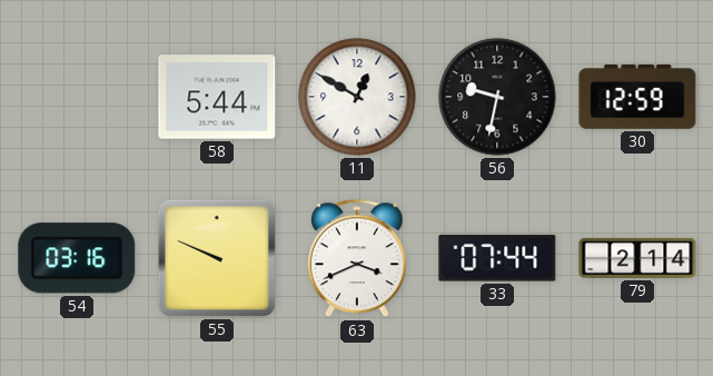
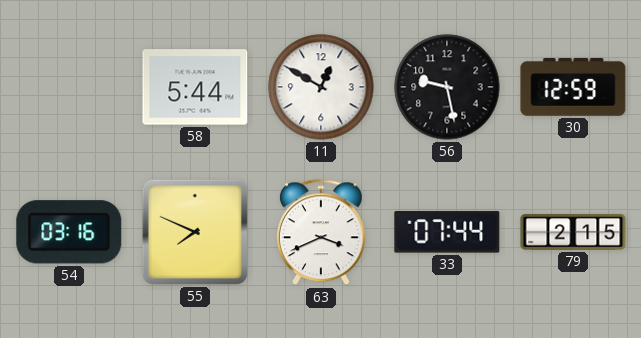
56: 9:32 -> 9:28 (447, 87)
55: 9:49 -> 7:49 (195, 232)
79: 2:14 -> 2:15 (573, 232)
